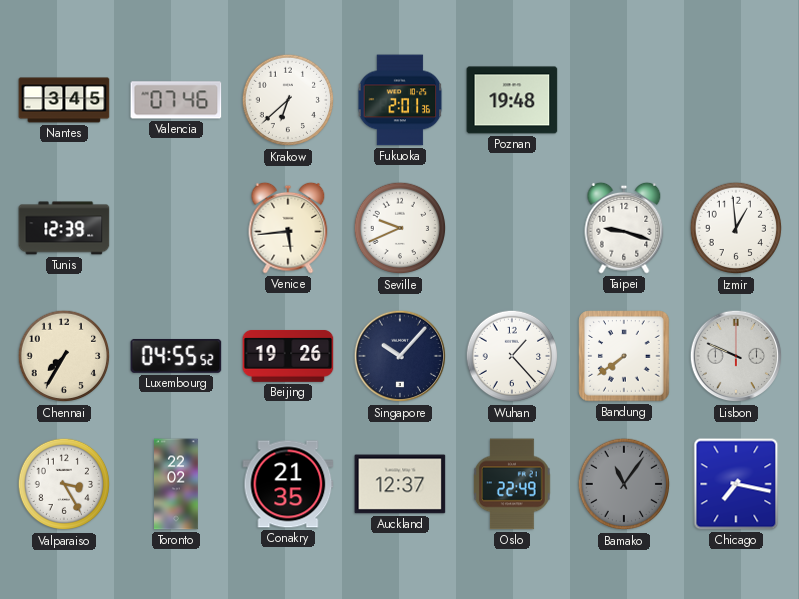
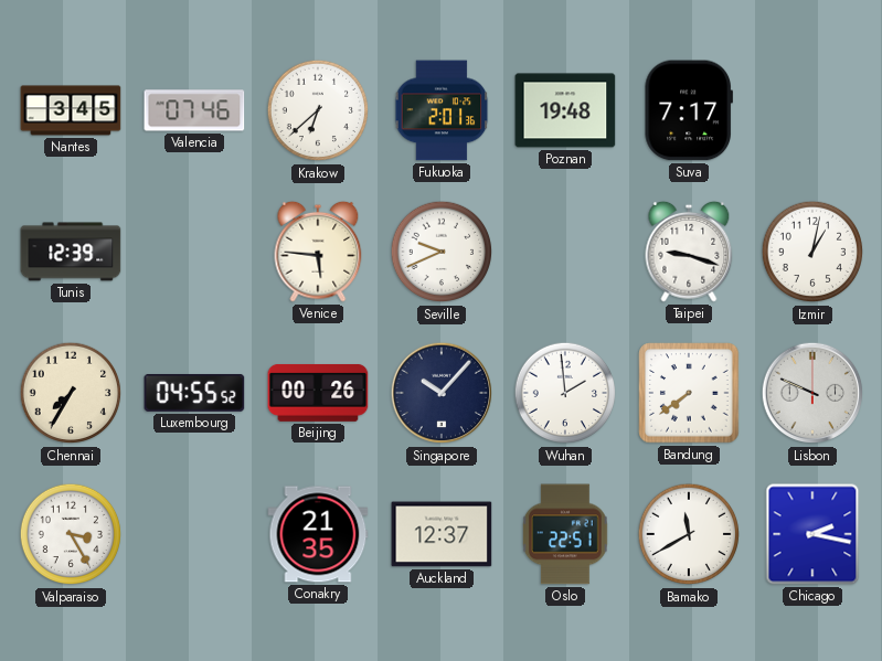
Suva: none -> 7:17 (689, 110)
Venice: 5:44 -> 5:46 (318, 252)
Izmir: 12:59 -> 1:02 (812, 252)
Beijing: 19:26 -> 00:26 (318, 393)
Wuhan: 1:23 -> 1:59 (565, 393)
Toronto: 22:02 -> none (177, 484)
Oslo: 22:49 -> 22:51 (566, 534)
Bamako: 11:06 -> 11:40 (689, 534)
Bamako dial: grey -> white (689, 534)
Chicago: 7:17 -> 2:17 (812, 534)
